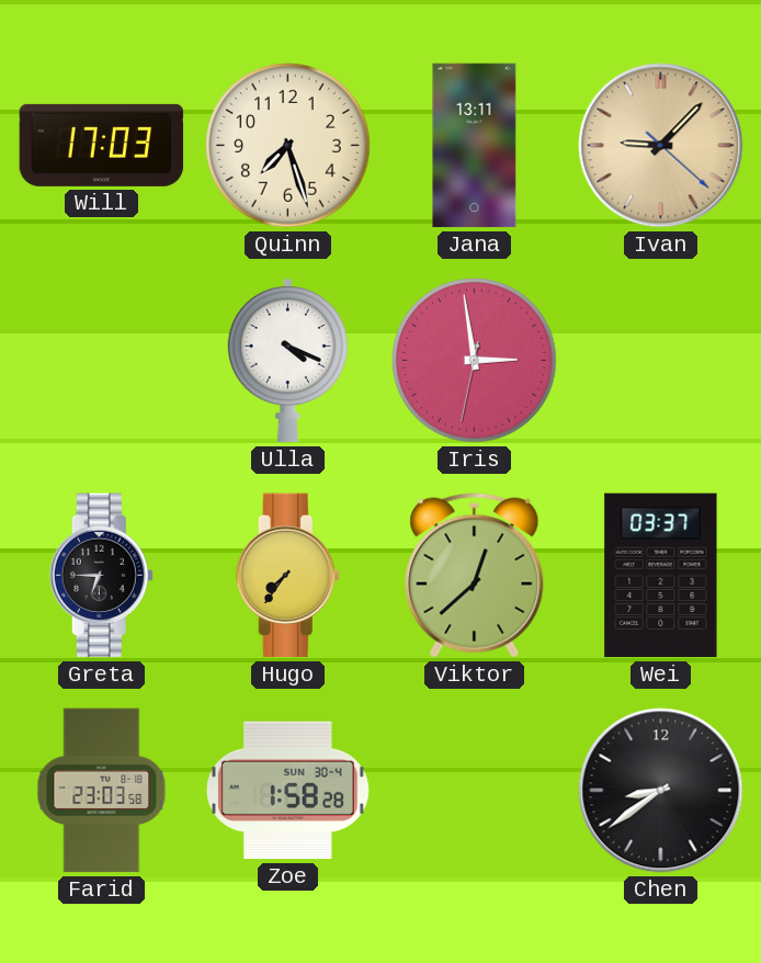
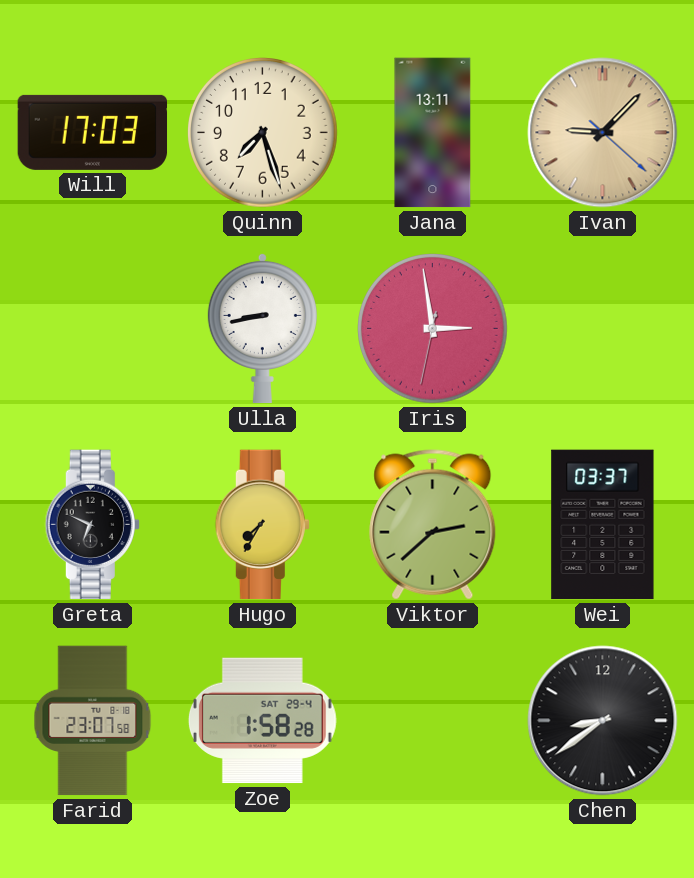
Ulla: 4:19 -> 8:43 (262, 328)
Greta: 6:45 -> 6:49 (92, 525)
Hugo: 7:36 -> 7:35 (262, 525)
Viktor: 12:38 -> 2:38 (433, 525)
Farid: 23:03 -> 23:07 (93, 721)
Zoe date: SUN 30-4 -> SAT 29-4 (262, 721)
